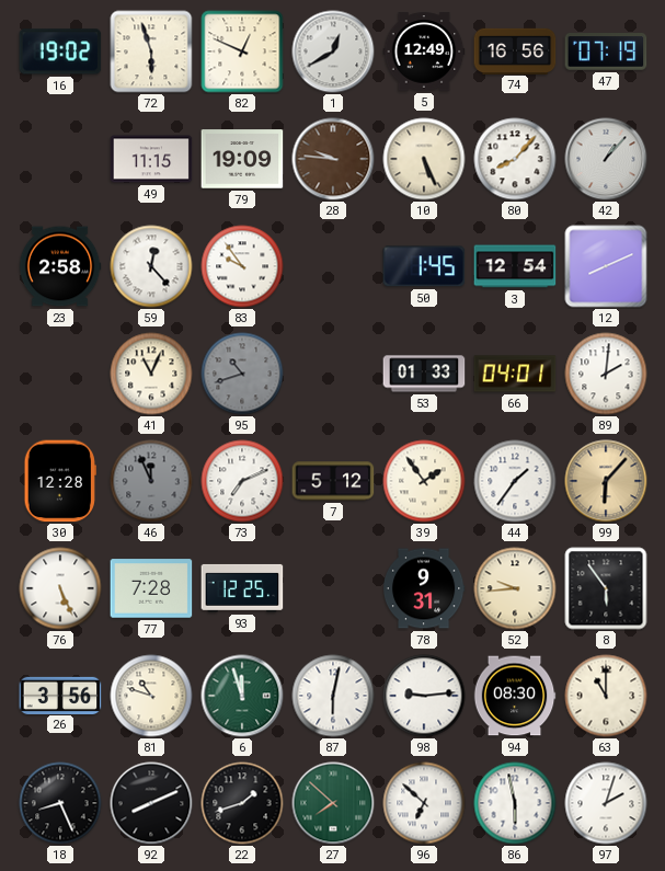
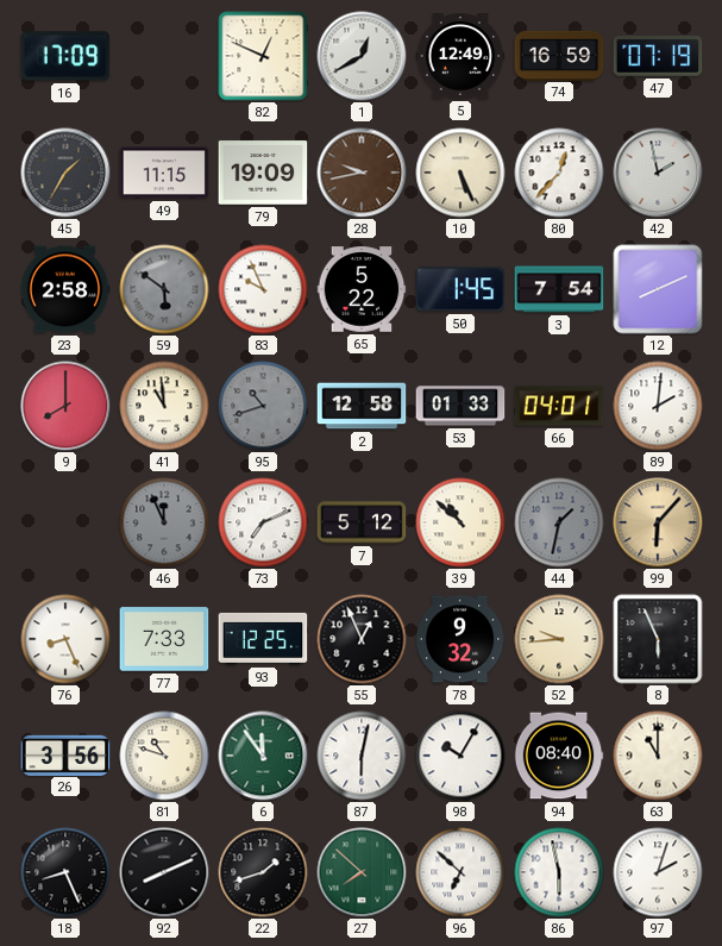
16: 19:02 -> 17:09 (65, 56)
72: 5:57 -> none (151, 51)
74: 16:56 -> 16:59 (559, 55)
45: none -> 1:35 (65, 173)
28: 9:46 -> 9:43 (362, 173)
80: 8:07 -> 12:37 (559, 173)
42: 1:07 -> 1:58 (658, 173)
59: 12:23 -> 5:51 (164, 289)
59 dial: white -> grey (164, 289)
83: 9:54 -> 9:56 (263, 289)
65: none -> 5:22 (362, 289)
3: 12:54 -> 7:54 (559, 289)
9: none -> 8:00 (65, 406)
41: 11:04 -> 10:59 (164, 406)
2: none -> 12:58 (362, 406)
30: 12:28 -> none (60, 481)
39: 1:54 -> 10:52 (460, 522)
44: 1:36 -> 1:32 (559, 522)
44 dial: white -> grey (559, 522)
76: 5:26 -> 8:26 (65, 639)
77: 7:28 -> 7:33 (164, 639)
55: none -> 12:56 (362, 639)
78: 9:31 -> 9:32 (460, 639)
8: 5:54 -> 5:56 (658, 639)
6: 11:57 -> 11:54 (263, 756)
98: 9:14 -> 10:05 (460, 756)
94: 08:30 -> 08:40 (559, 756)
